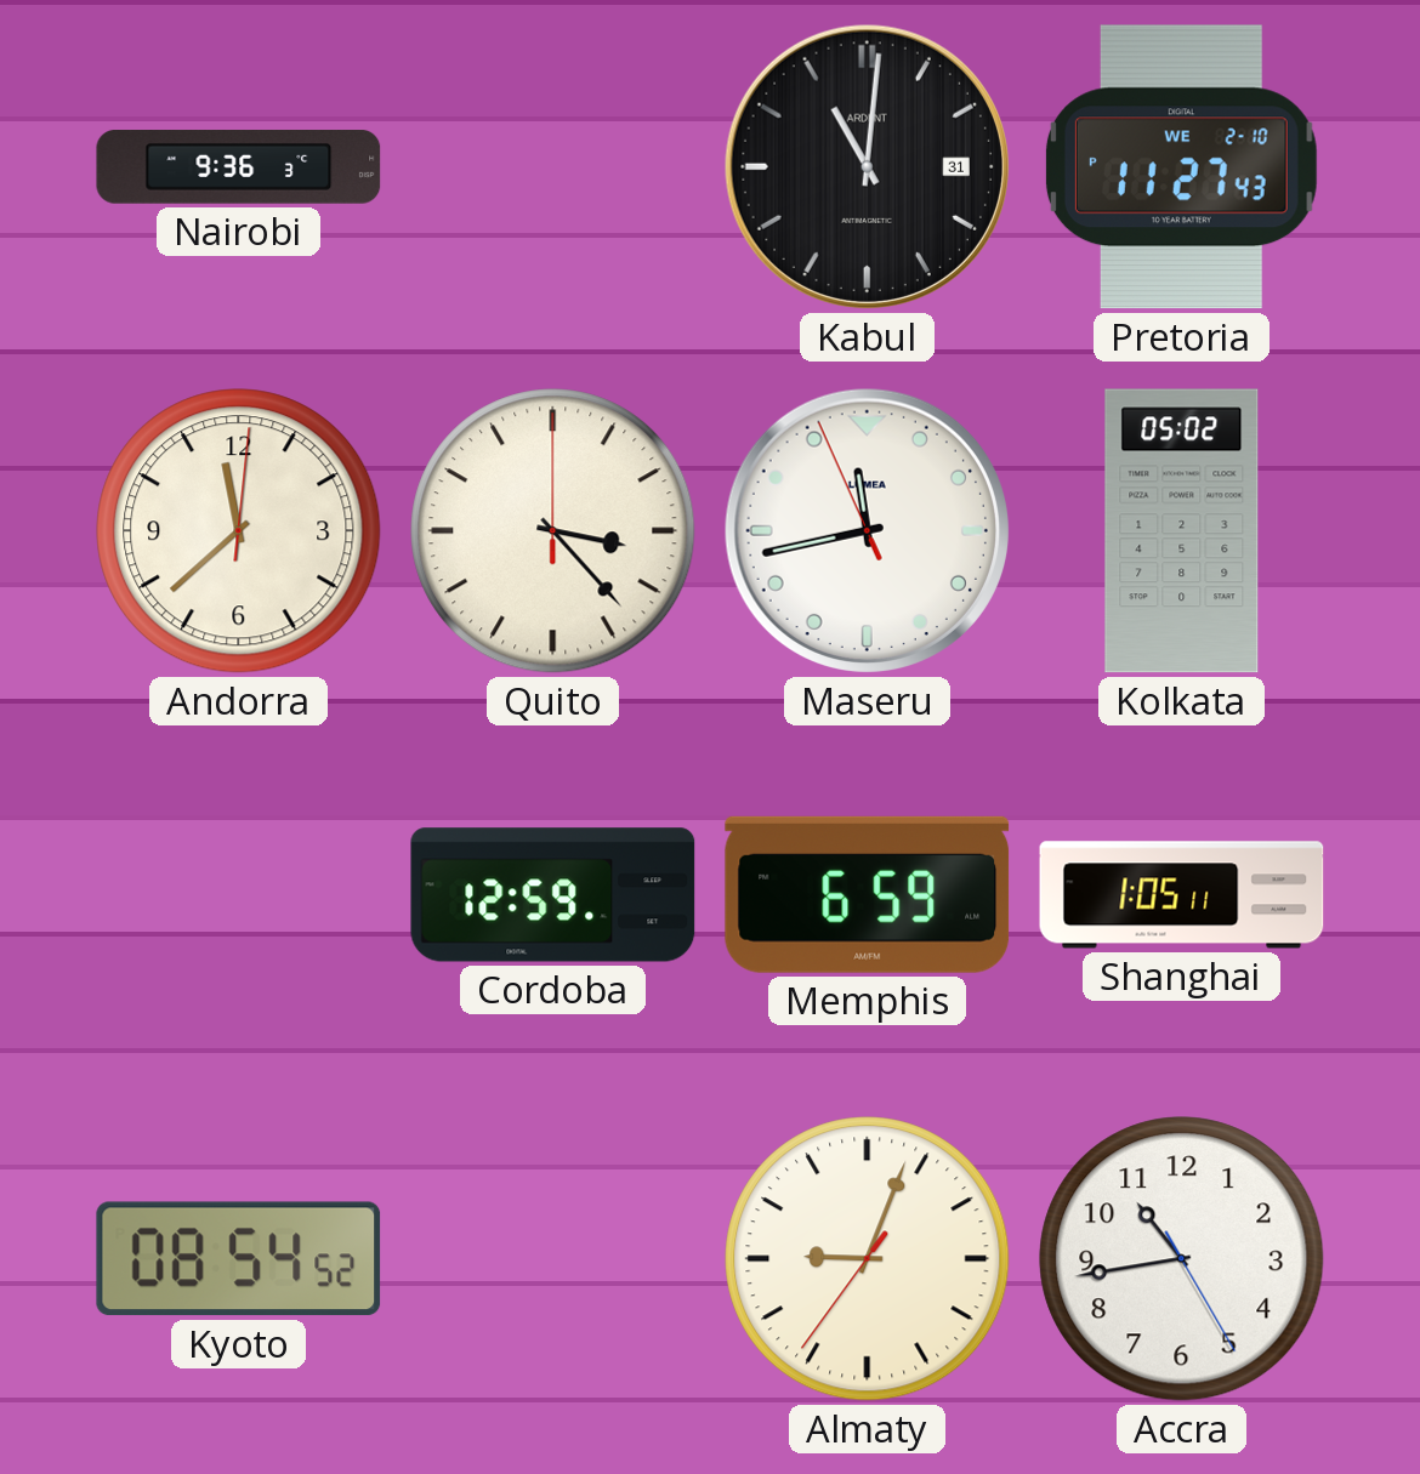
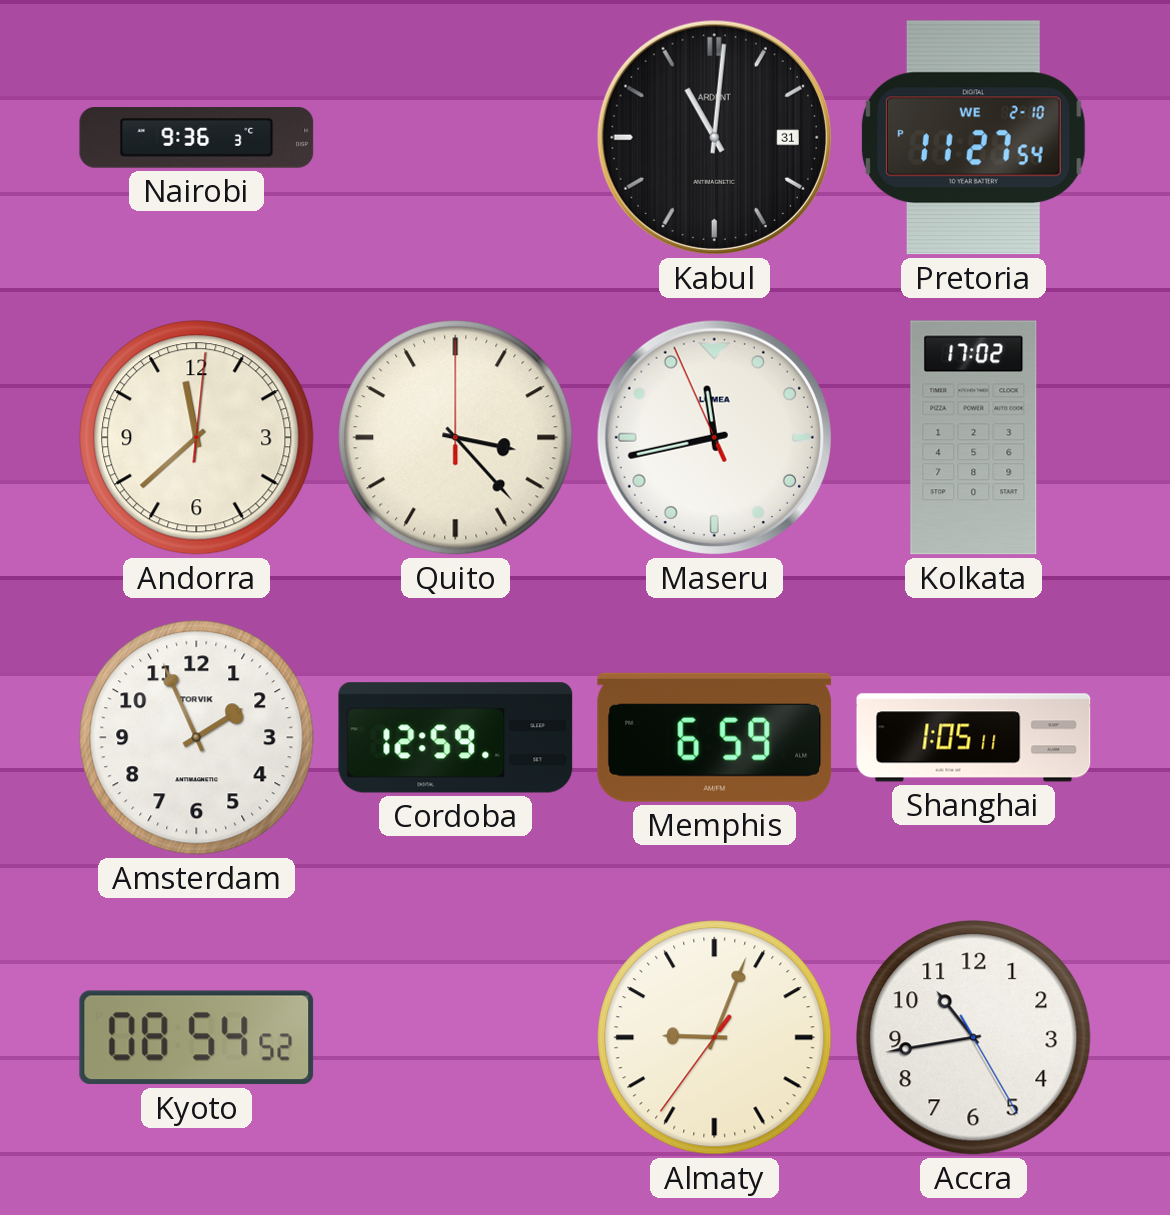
Pretoria: 11:27:43 PM -> 11:27:54 PM (973, 138)
Kolkata: 05:02 -> 17:02 (974, 438)
Amsterdam: none -> 1:56 (197, 738)
